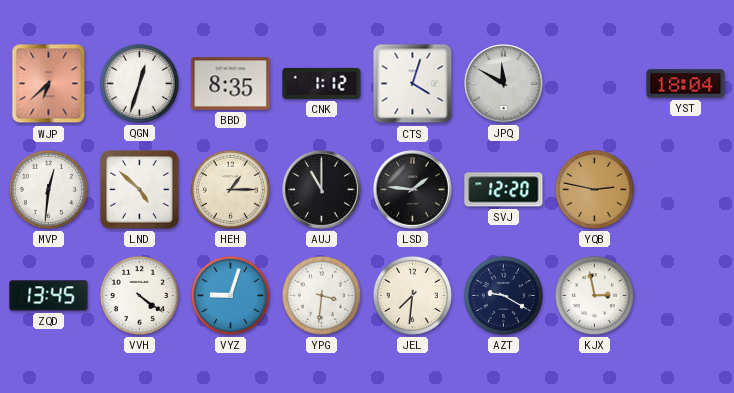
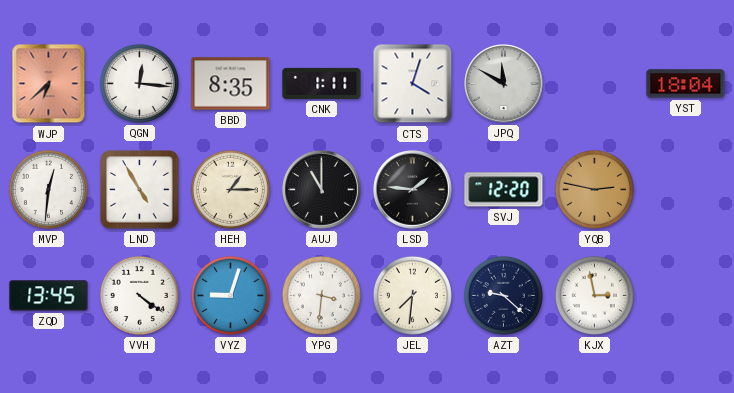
QGN: 12:33 -> 12:16 (139, 83)
CNK: 1:12 -> 1:11 (322, 83)
LND: 4:52 -> 4:55 (140, 190)
AZT: 9:20 -> 9:22 (503, 295)
